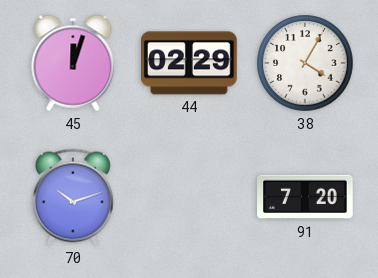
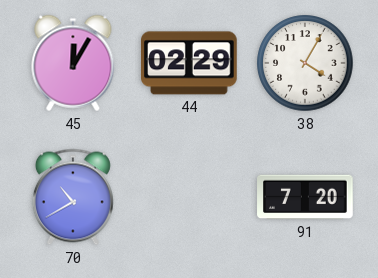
45: 12:03 -> 12:05 (73, 63)
70: 10:12 -> 10:40 (73, 197)
